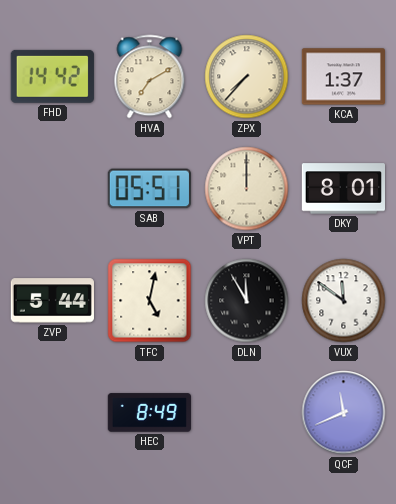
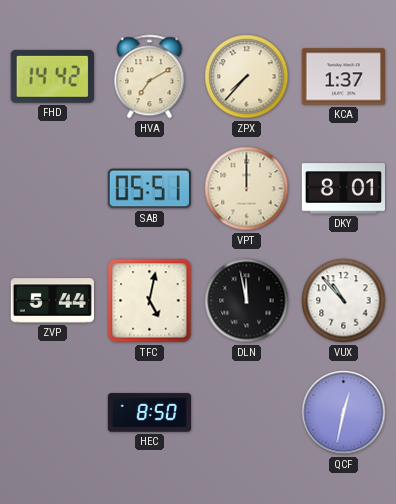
DLN: 11:55 -> 11:58 (247, 301)
VUX: 11:51 -> 10:53 (344, 301)
HEC: 8:49 -> 8:50 (149, 413)
QCF: 11:41 -> 12:32 (344, 413)
